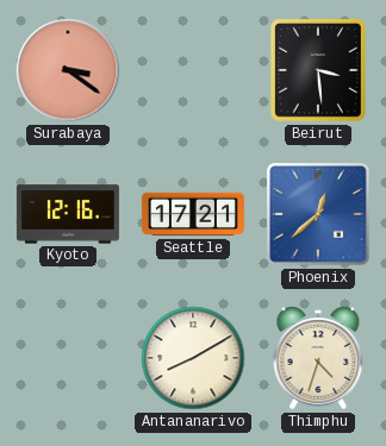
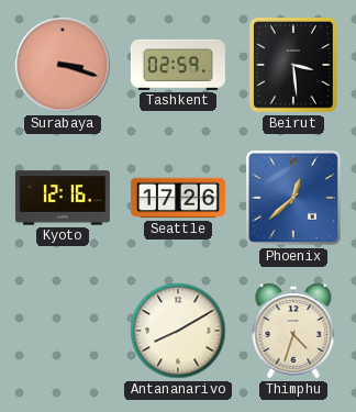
Surabaya: 3:21 -> 3:18 (63, 65)
Tashkent: none -> 02:59 (178, 65)
Seattle: 17:21 -> 17:26 (178, 198)
